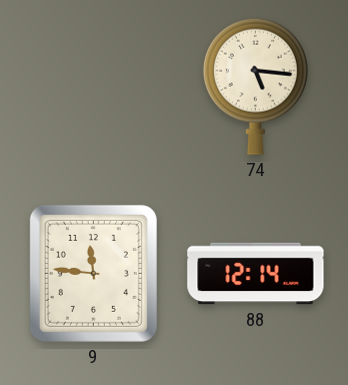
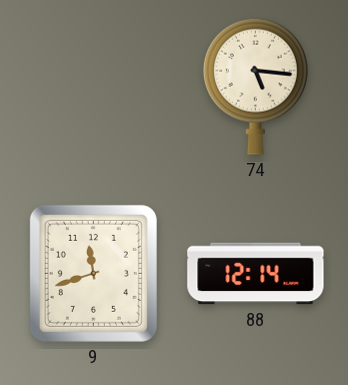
9: 11:46 -> 11:42 (93, 273)
